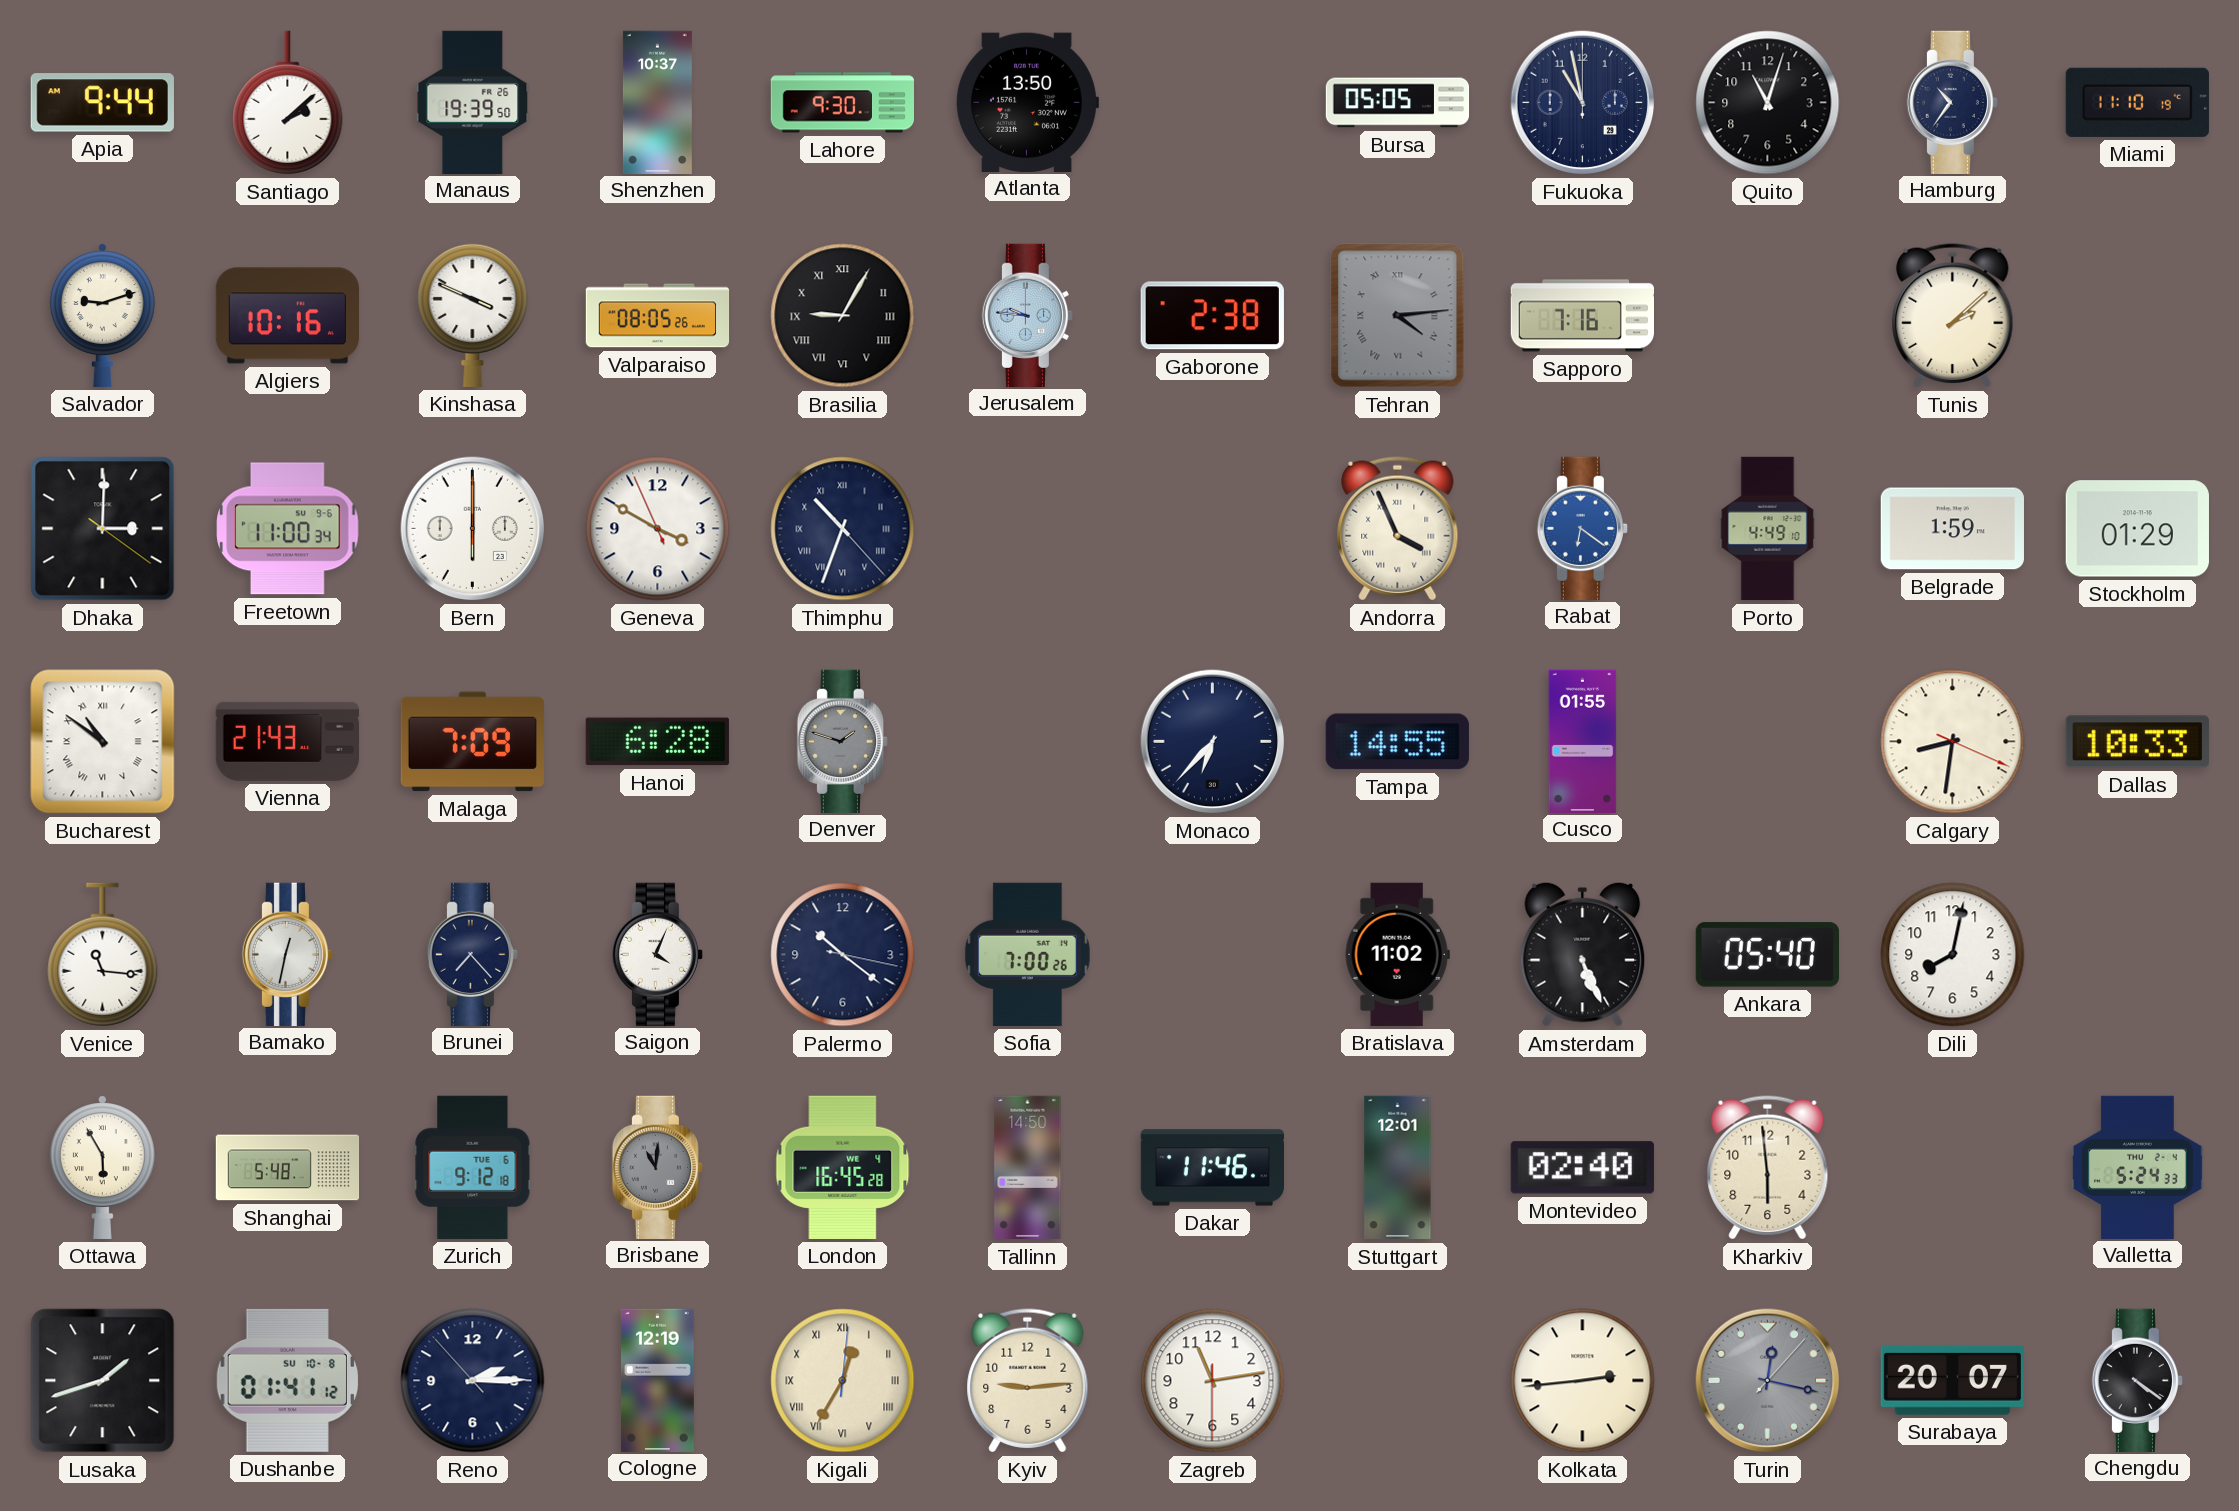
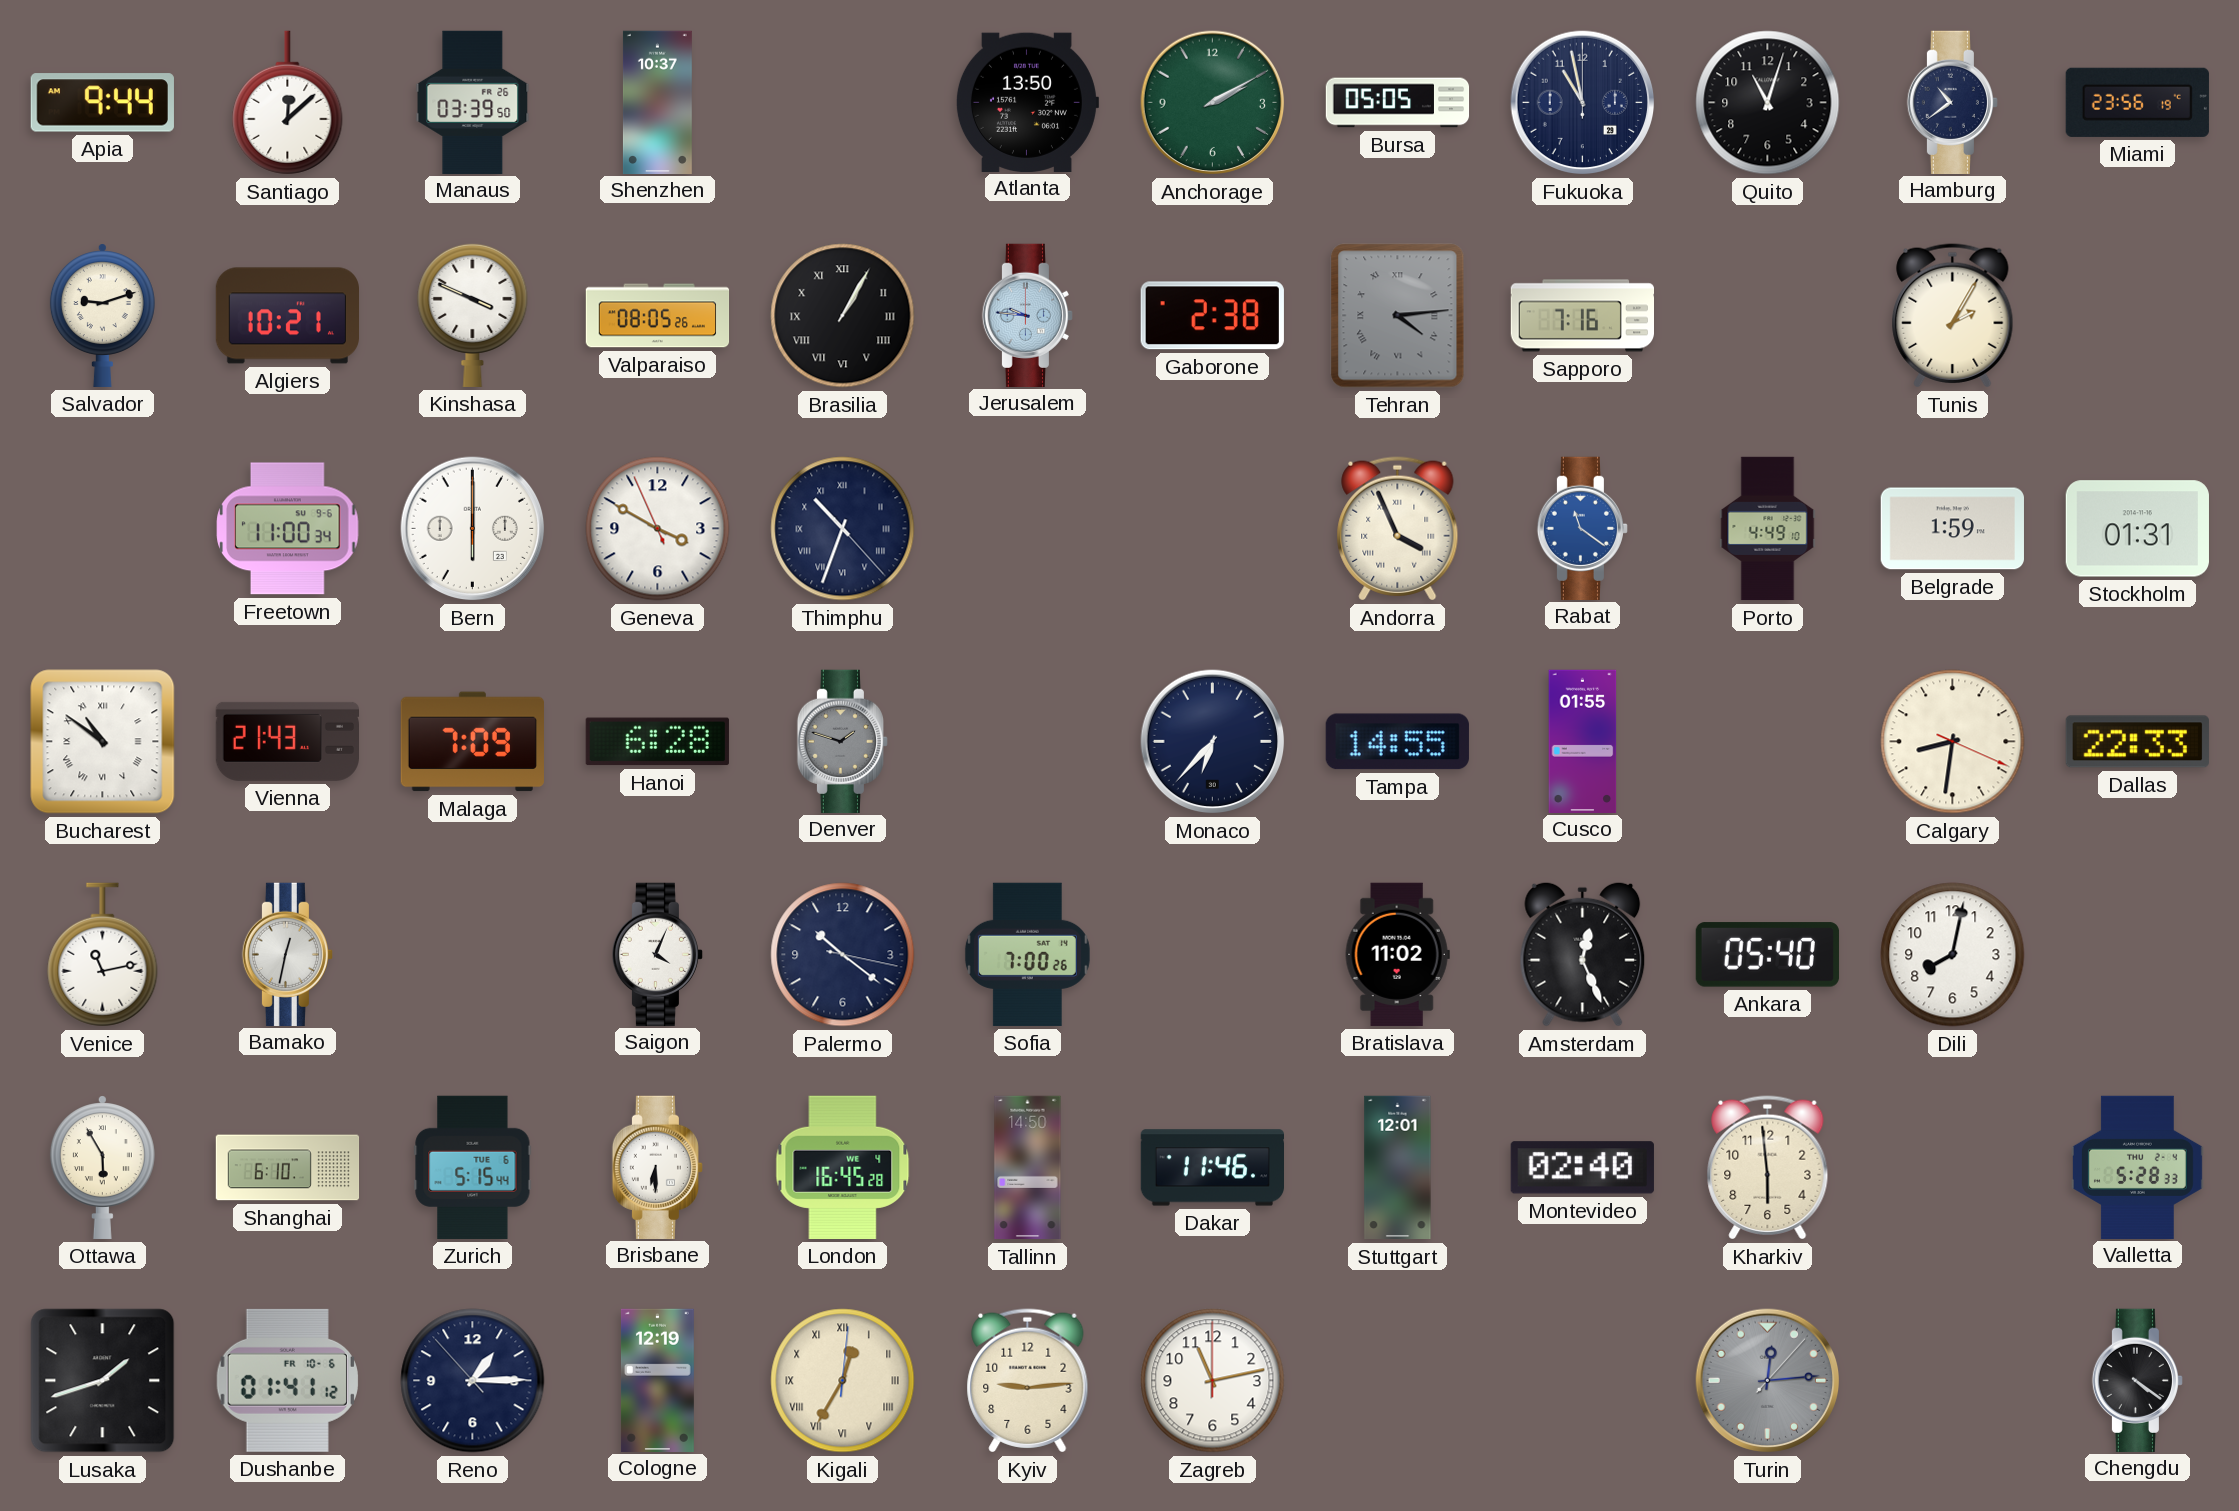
Santiago: 2:08 -> 12:08 (288, 103)
Manaus: 19:39 -> 03:39 (473, 102)
Lahore: 9:30 -> none (842, 103)
Anchorage: none -> 2:10 (1213, 103)
Hamburg: 10:36 -> 10:39 (1952, 102)
Miami: 11:10 -> 23:56 (2137, 102)
Algiers: 10:16 -> 10:21 (287, 316)
Brasilia: 9:05 -> 1:05 (843, 316)
Tunis: 2:08 -> 2:05 (1953, 316)
Dhaka: 3:00 -> none (103, 529)
Rabat: 6:21 -> 11:21 (1582, 528)
Stockholm: 01:29 -> 01:31 (2137, 529)
Dallas: 10:33 -> 22:33 (2137, 742)
Venice: 11:16 -> 11:13 (103, 955)
Brunei: 7:23 -> none (472, 954)
Amsterdam: 5:26 -> 12:26 (1583, 954)
Shanghai: 5:48 -> 6:10 (288, 1168)
Zurich: 9:12 -> 5:15 (473, 1167)
Brisbane: 11:01 -> 6:30 (657, 1167)
Brisbane dial: grey -> white (657, 1167)
Valletta: 5:24 -> 5:28 (2137, 1167)
Dushanbe date: SU 10-8 -> FR 10-6 (287, 1380)
Reno: 2:14 -> 1:14 (473, 1381)
Zagreb: 11:13:30 -> 11:13:00 (1213, 1381)
Kolkata: 2:44 -> none (1583, 1381)
Turin: 12:17 -> 12:14 (1768, 1381)
Surabaya: 20:07 -> none (1952, 1381)
